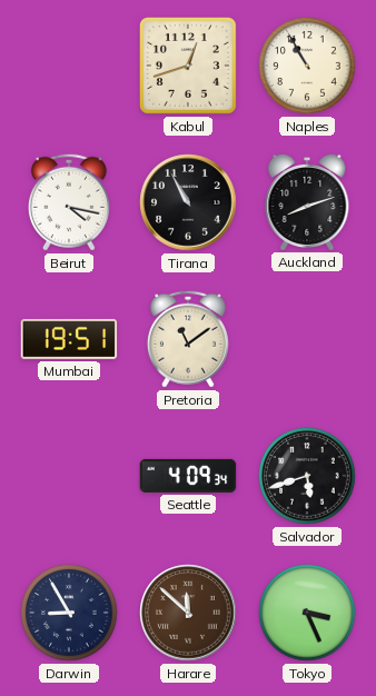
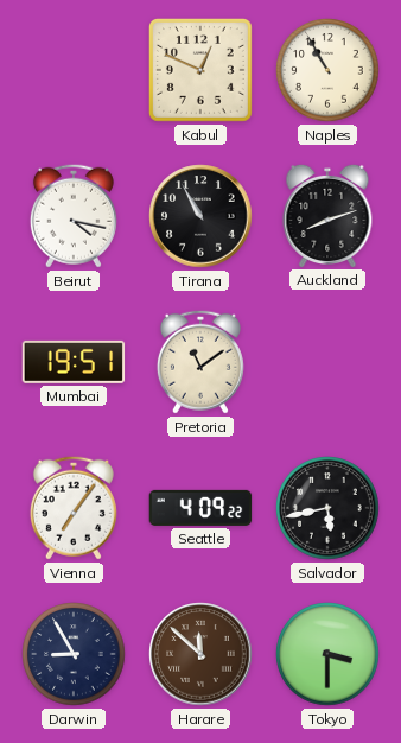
Kabul: 12:42 -> 12:49 (202, 71)
Vienna: none -> 7:06 (74, 508)
Seattle: 4:09:34 -> 4:09:22 (200, 508)
Salvador: 5:42 -> 5:43 (327, 508)
Tokyo: 3:26 -> 3:30 (327, 654)
